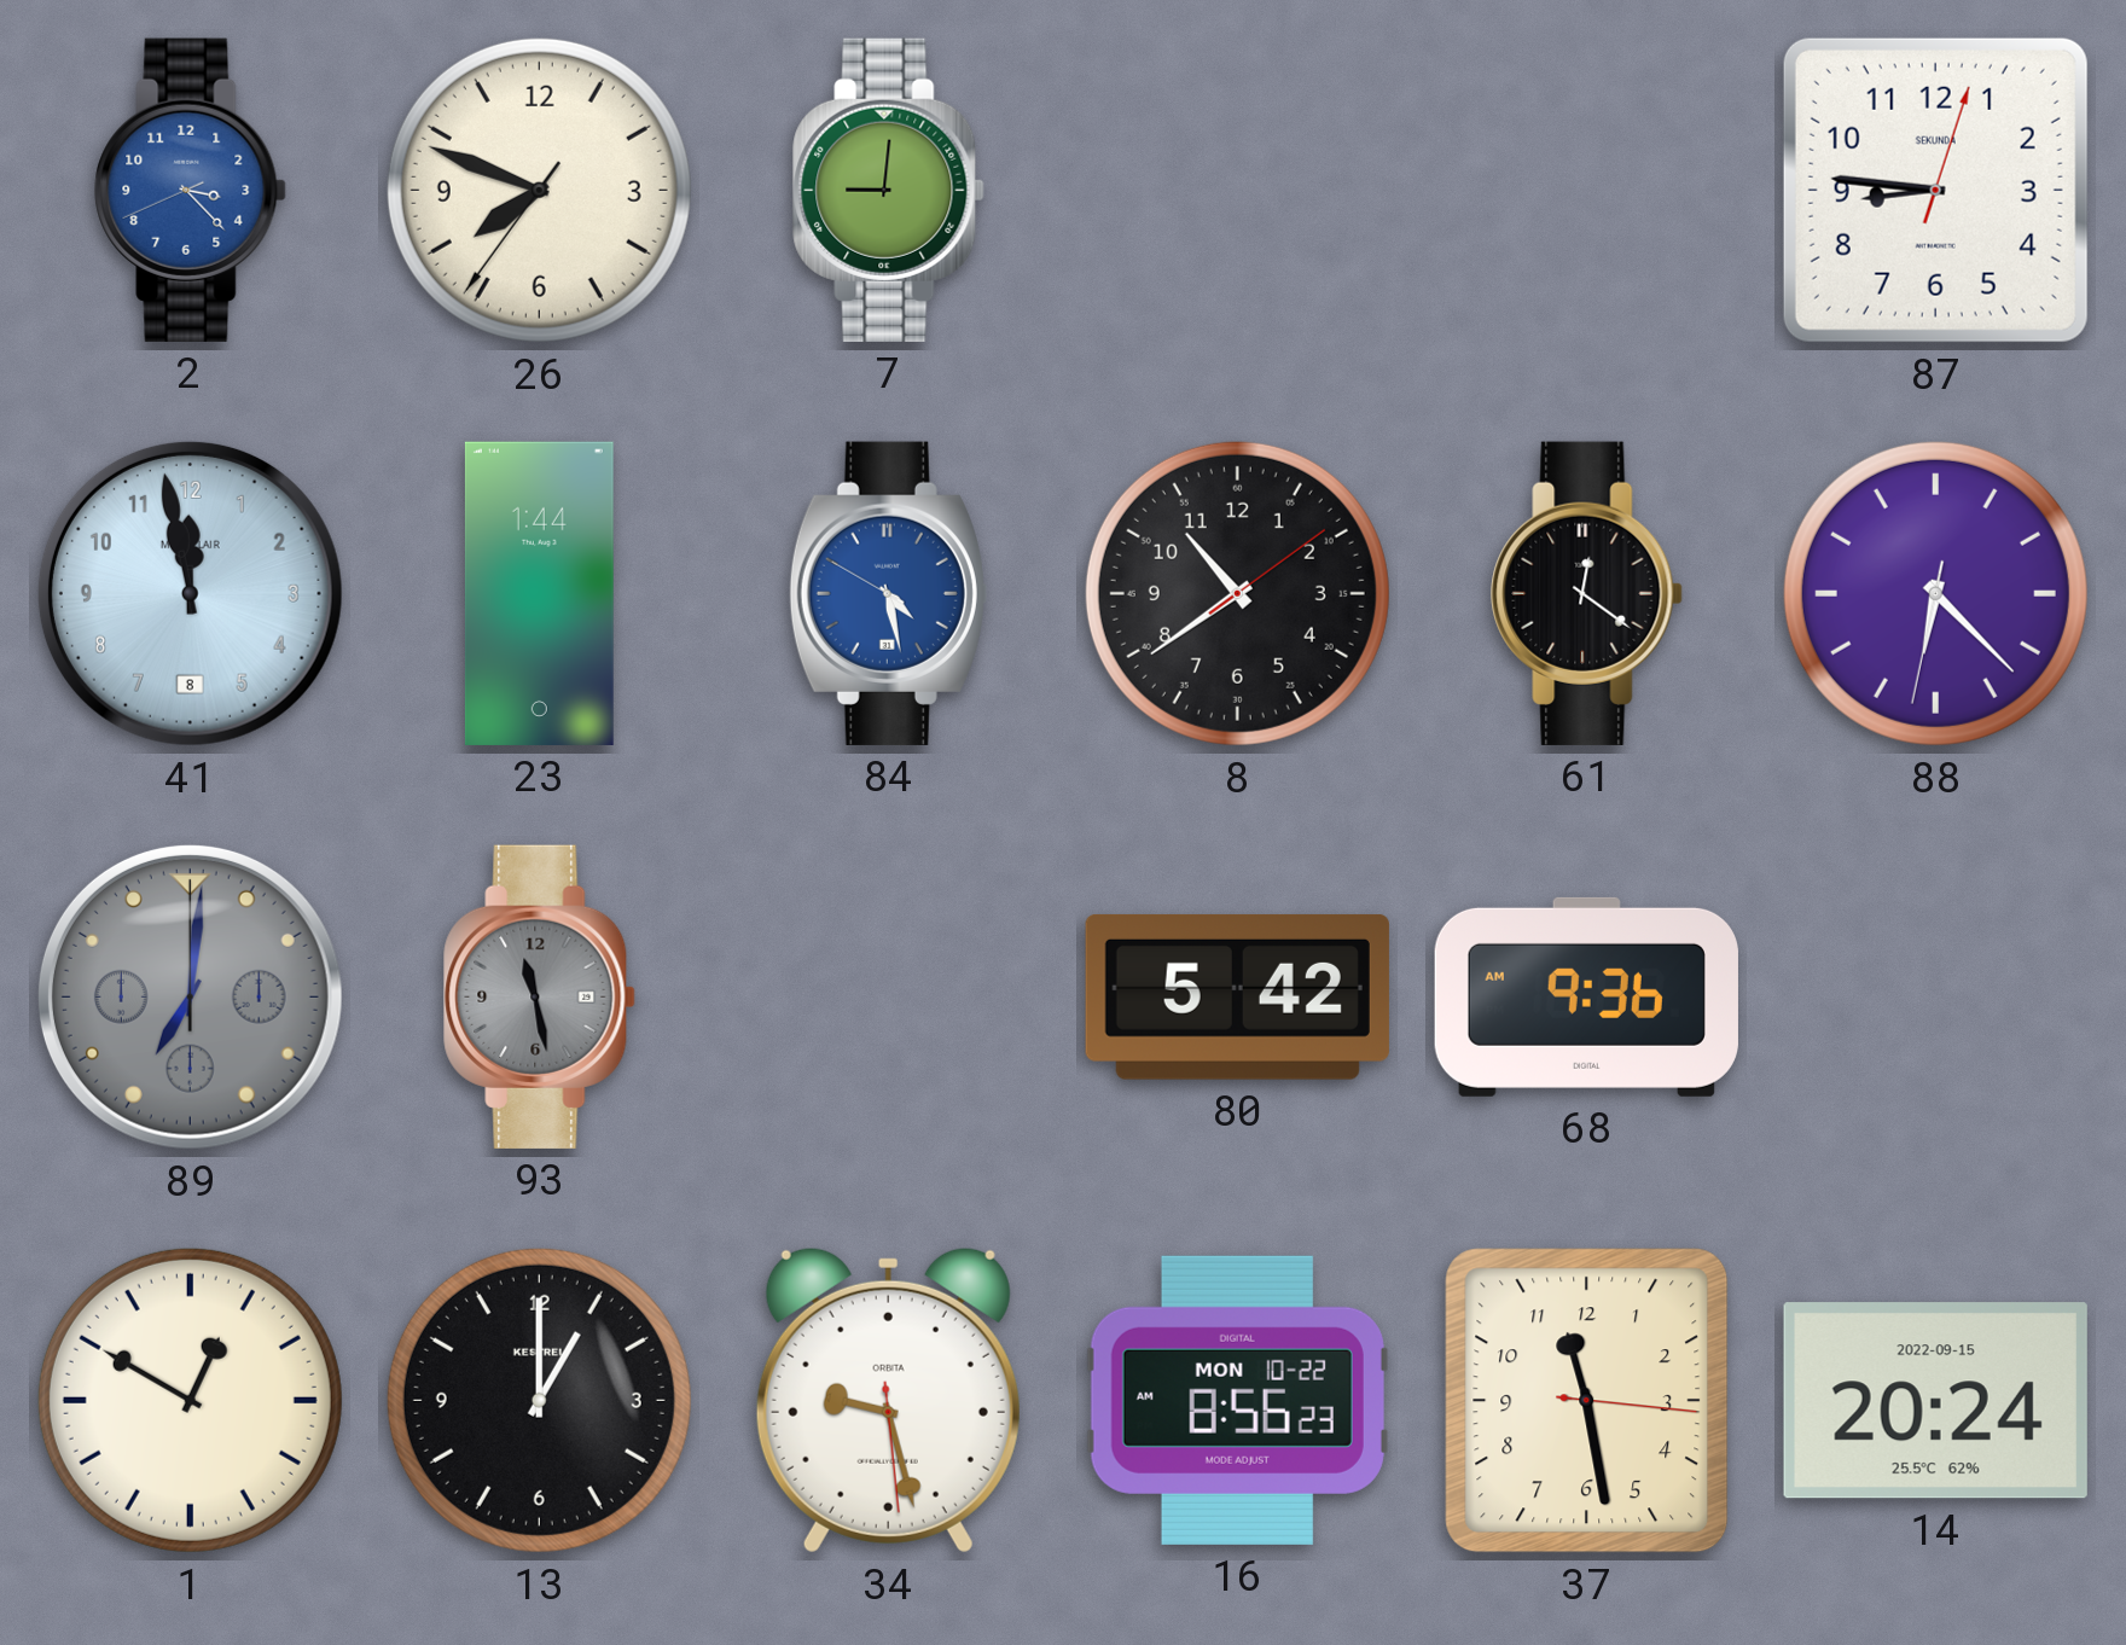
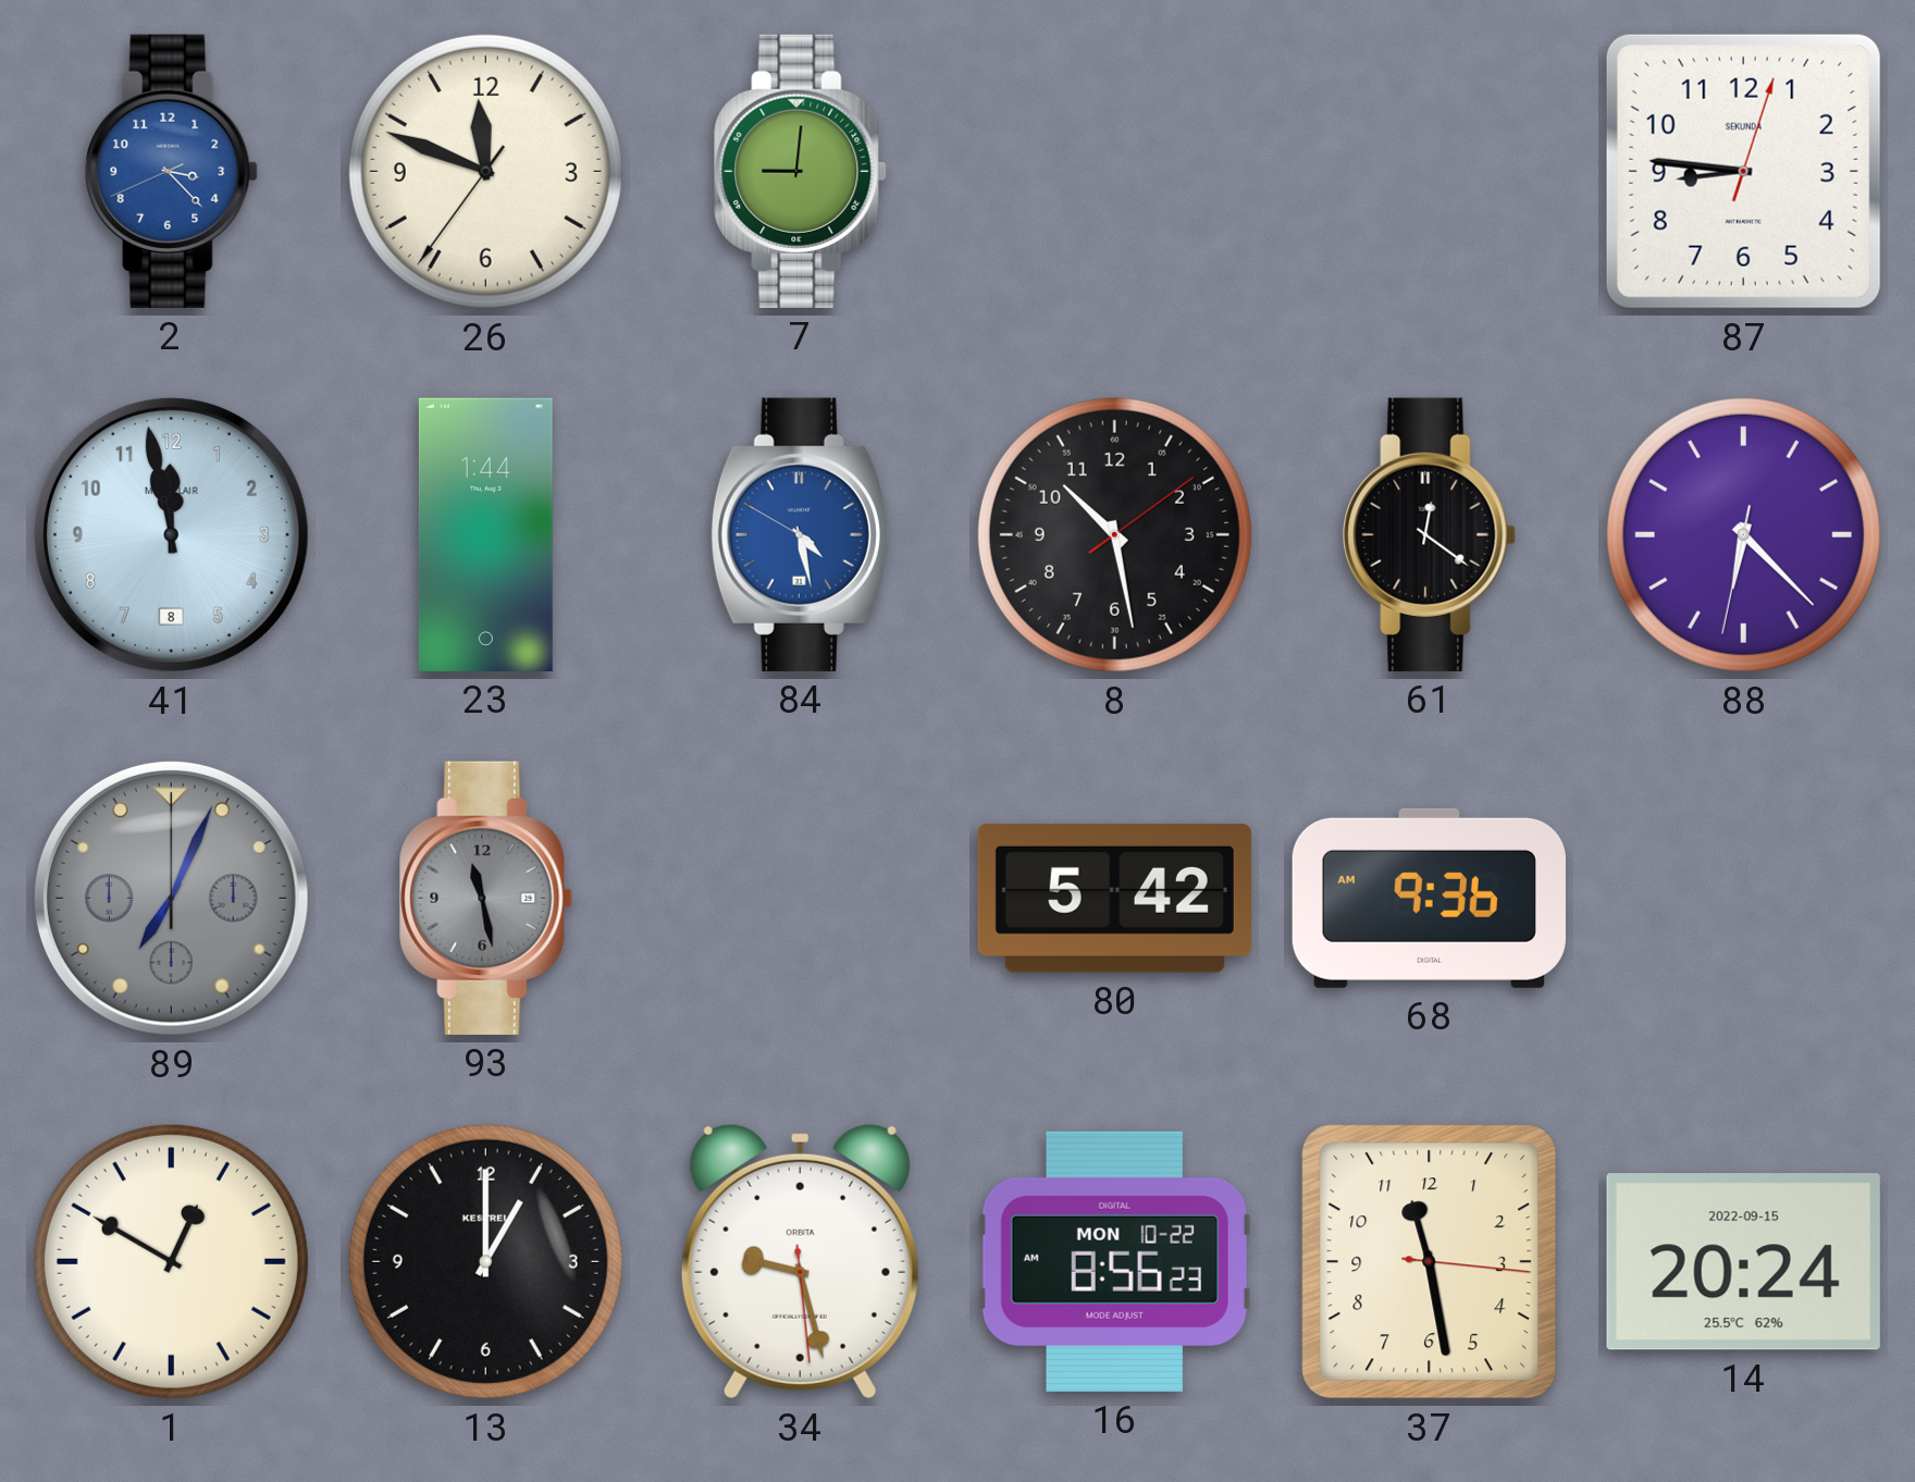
26: 7:48 -> 11:48 (485, 171)
8: 10:39 -> 10:28 (1114, 534)
89: 7:01 -> 7:04 (171, 898)
